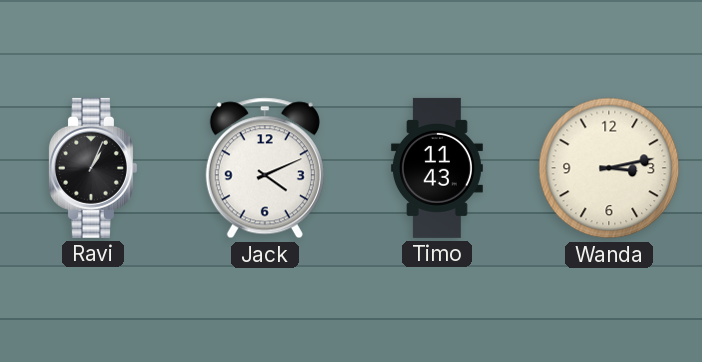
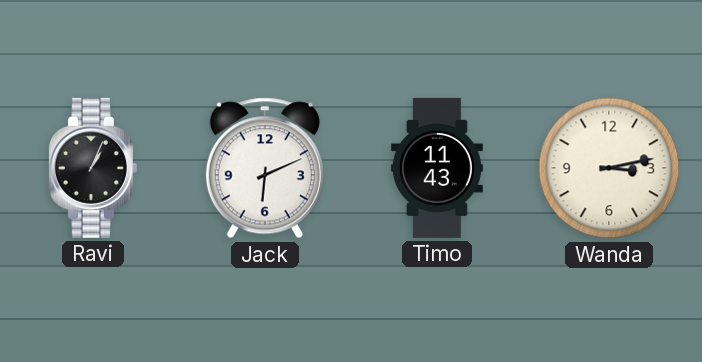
Jack: 4:11 -> 6:11 (265, 168)
